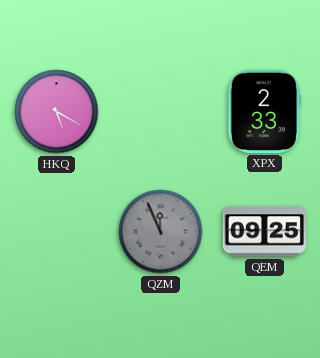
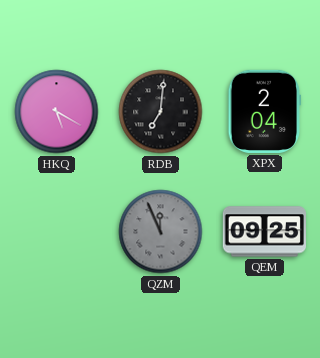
RDB: none -> 7:01 (161, 112)
XPX: 2:33 -> 2:04 (265, 111)
